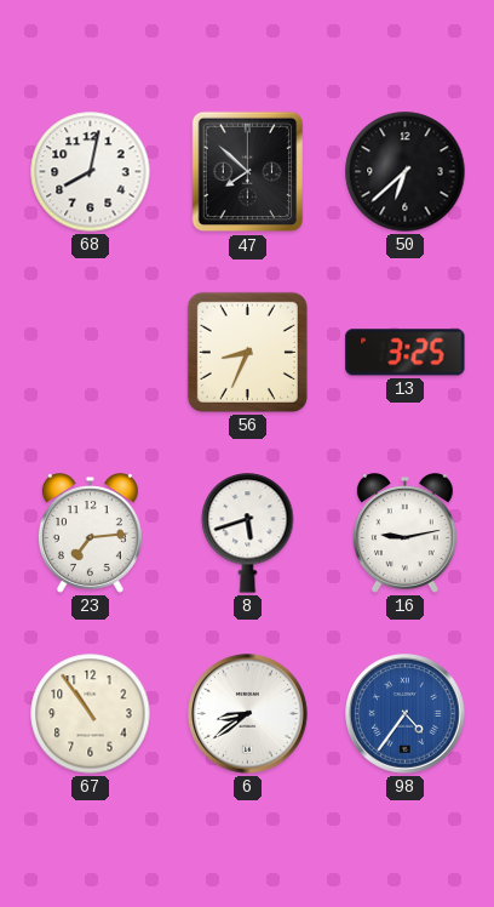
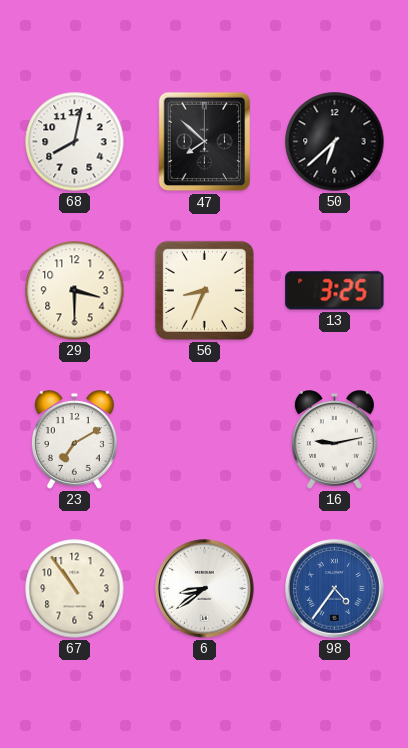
29: none -> 3:30 (75, 291)
23: 7:14 -> 7:10 (74, 440)
8: 5:42 -> none (248, 534)
